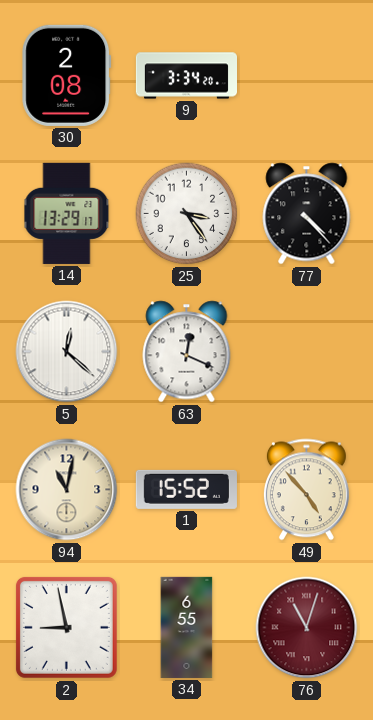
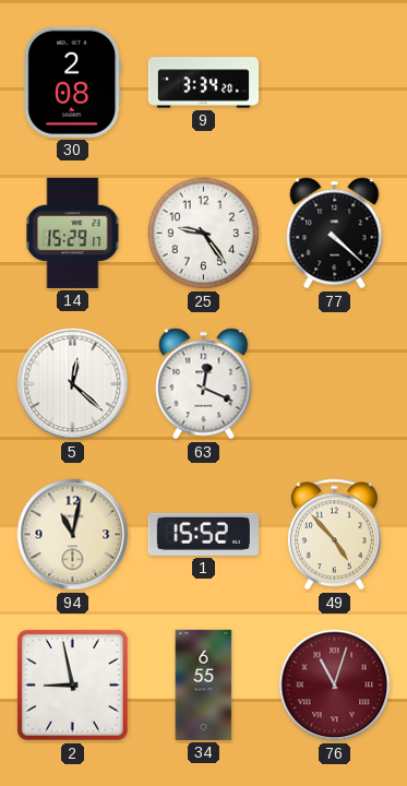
14: 13:29 -> 15:29 (73, 233)
25: 3:24 -> 9:24 (204, 234)
77: 4:23 -> 4:22 (335, 234)
